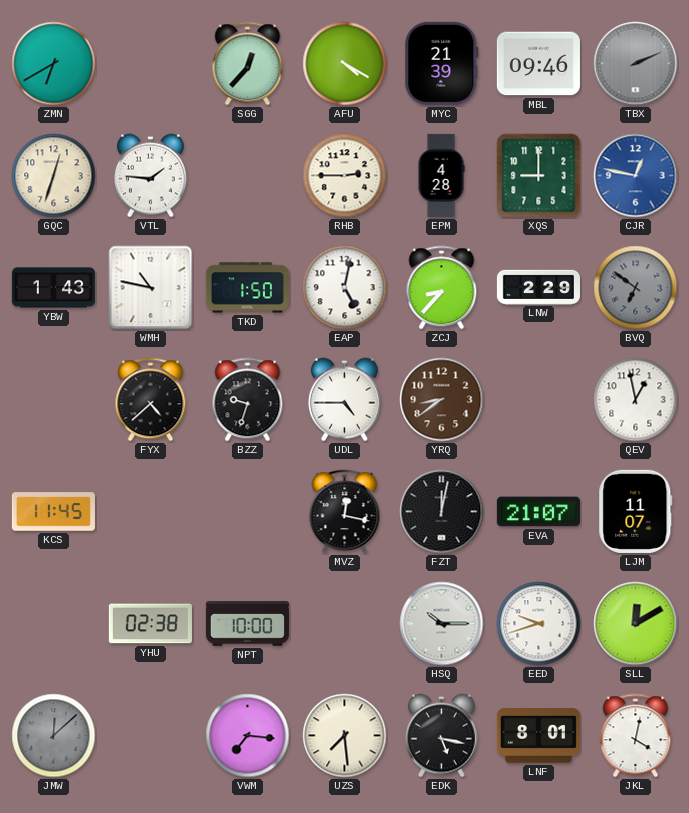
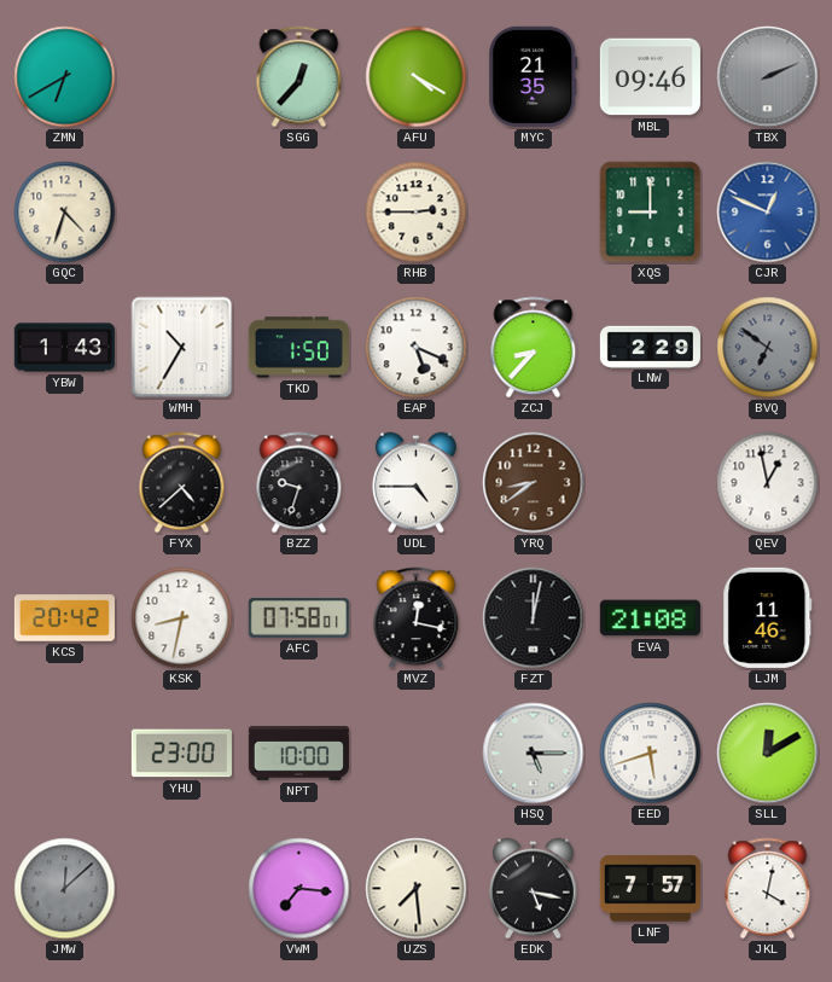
MYC: 21:39 -> 21:35 (534, 76)
GQC: 12:33 -> 4:33 (65, 213)
VTL: 1:46 -> none (150, 176)
EPM: 4:28 -> none (441, 175)
CJR: 12:47 -> 12:49 (768, 213)
WMH: 10:47 -> 10:35 (182, 348)
EAP: 5:02 -> 5:19 (417, 348)
KCS: 11:45 -> 20:42 (64, 618)
KSK: none -> 8:32 (182, 618)
AFC: none -> 07:58 (298, 618)
EVA: 21:07 -> 21:08 (650, 618)
LJM: 11:07 -> 11:46 (768, 617)
YHU: 02:38 -> 23:00 (181, 754)
HSQ: 10:15 -> 5:15 (534, 754)
EED: 9:42 -> 5:42 (651, 754)
LNF: 8:01 -> 7:57 (650, 889)
